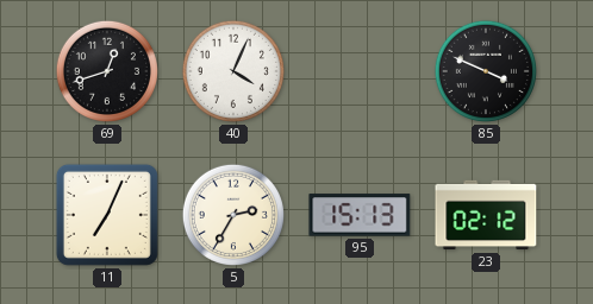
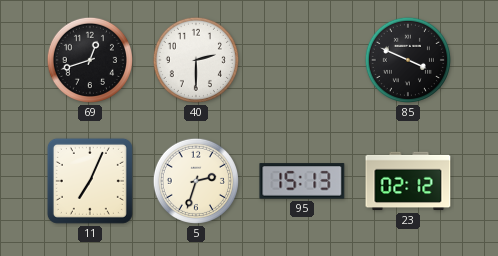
40: 4:04 -> 2:30 (196, 60)
5: 2:35 -> 2:33 (196, 181)
